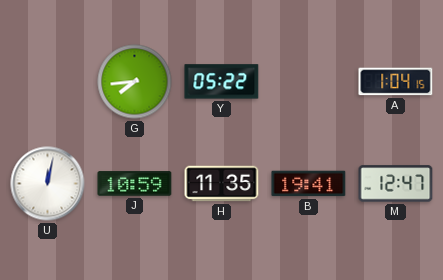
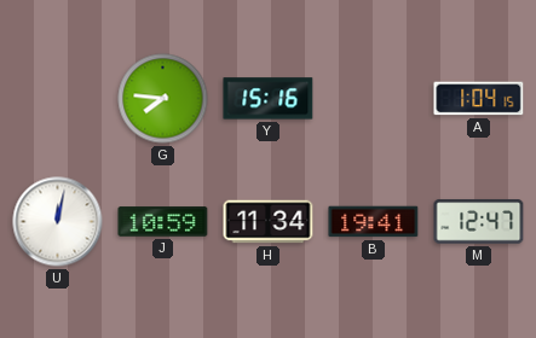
G: 7:44 -> 7:46 (163, 99)
Y: 05:22 -> 15:16 (269, 99)
H: 11:35 -> 11:34 (269, 222)
